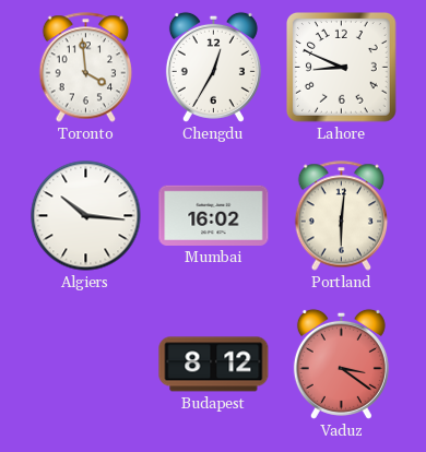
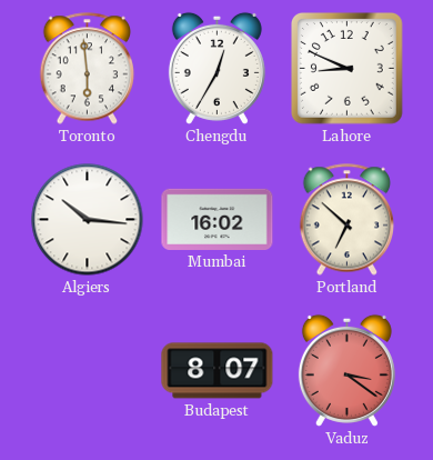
Toronto: 3:59 -> 5:59 (88, 69)
Portland: 6:01 -> 6:52 (348, 220)
Budapest: 8:12 -> 8:07 (218, 371)
